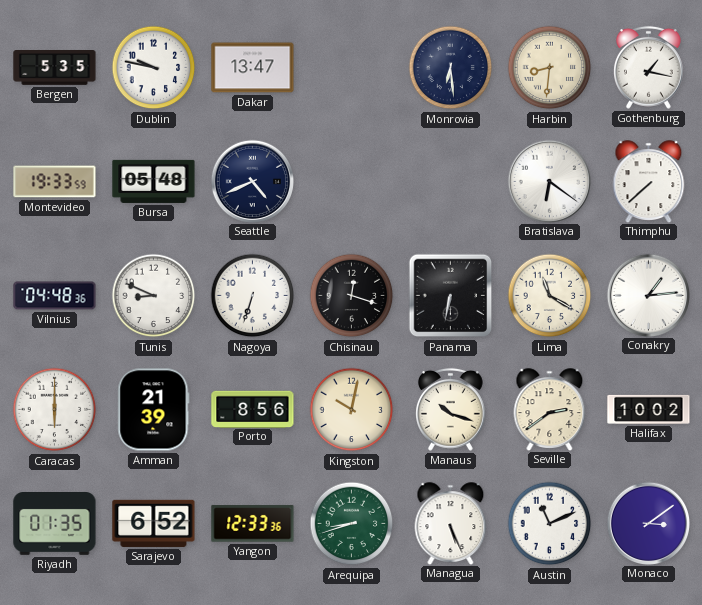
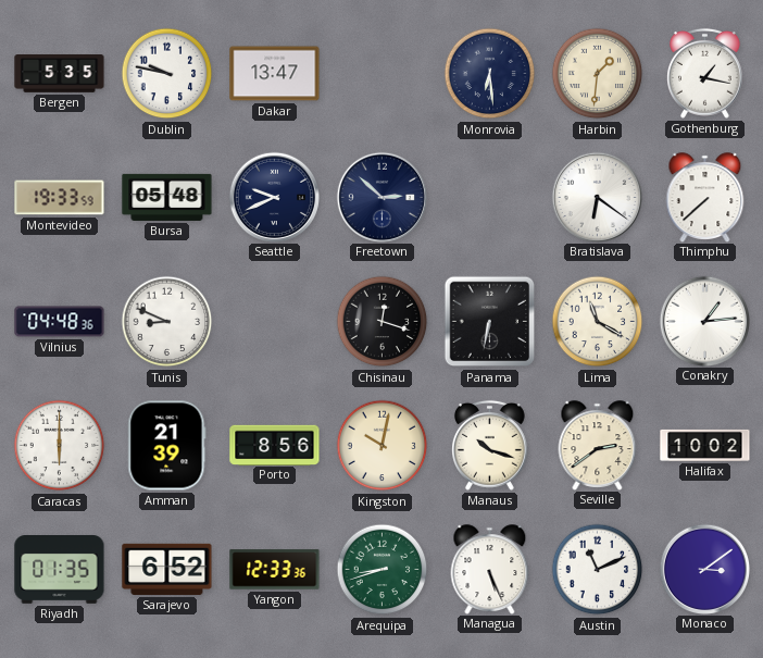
Harbin: 8:31 -> 1:31 (598, 74)
Seattle: 4:41 -> 9:41 (274, 197)
Freetown: none -> 2:52 (381, 197)
Nagoya: 6:33 -> none (253, 296)
